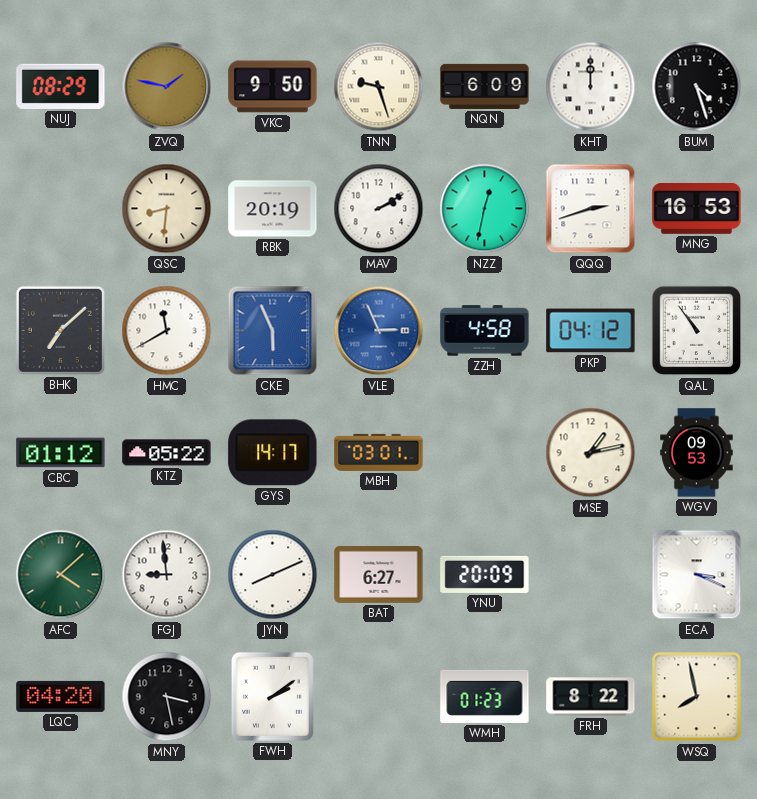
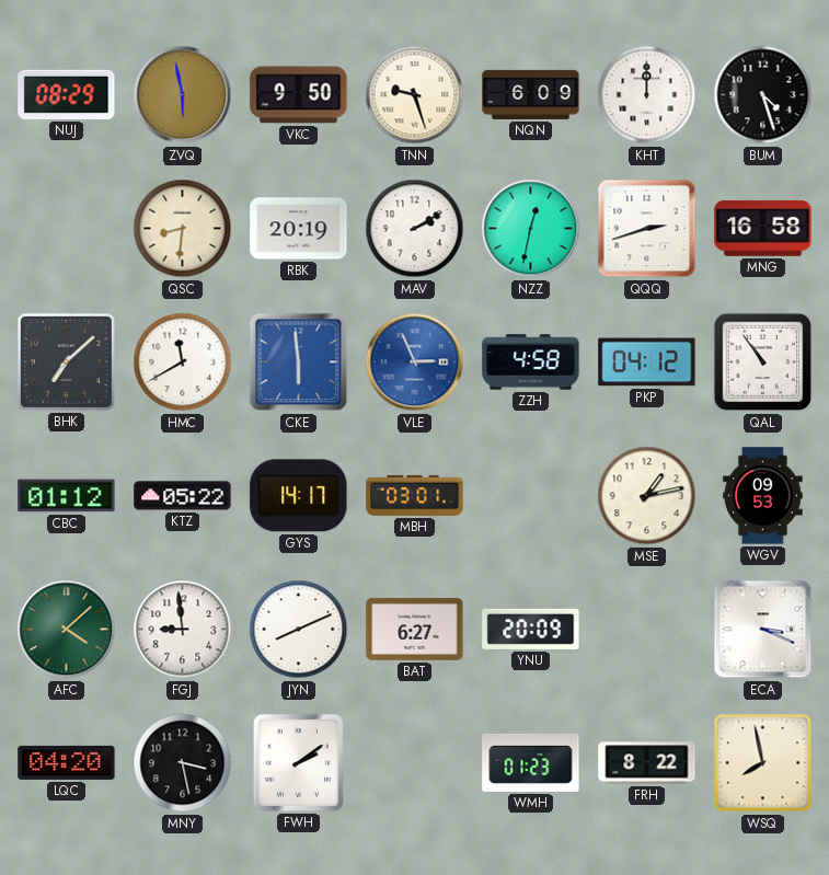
ZVQ: 1:47 -> 5:58 (183, 95)
MNG: 16:53 -> 16:58 (763, 229)
CKE: 5:56 -> 5:59 (299, 362)
